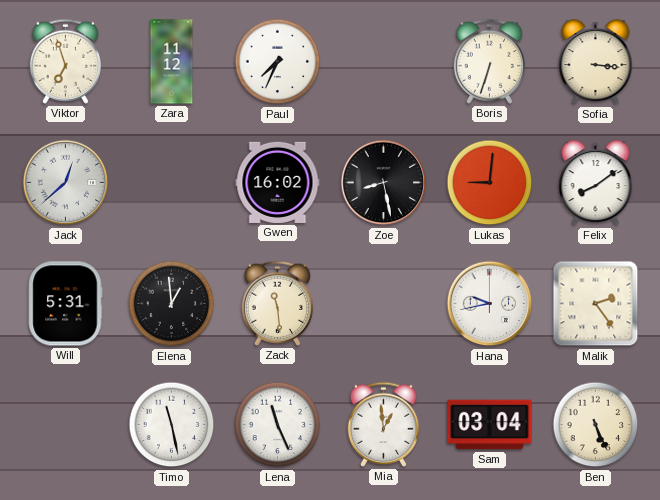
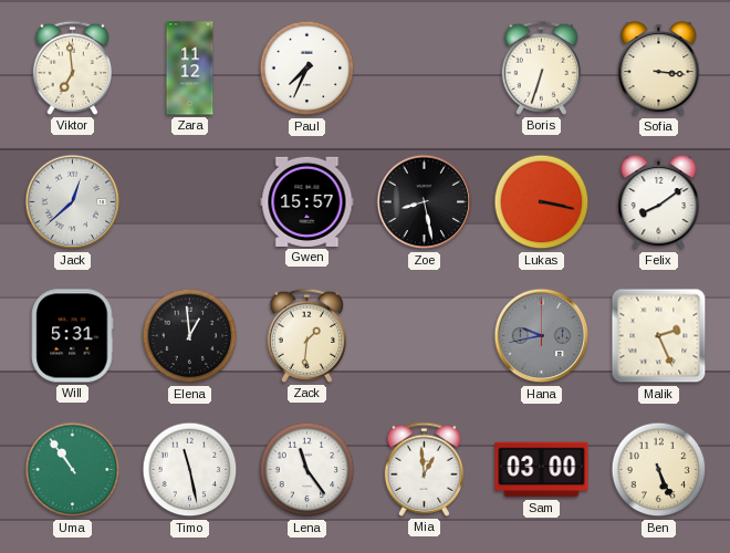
Viktor: 6:57 -> 6:59 (72, 67)
Gwen: 16:02 -> 15:57 (307, 201)
Lukas: 9:01 -> 3:17 (542, 202)
Zack: 11:29 -> 1:31 (306, 335)
Hana dial: white -> grey (542, 336)
Malik: 2:24 -> 2:26 (659, 336)
Uma: none -> 10:54 (73, 470)
Lena: 11:26 -> 11:24 (307, 470)
Sam: 03:04 -> 03:00 (542, 470)
